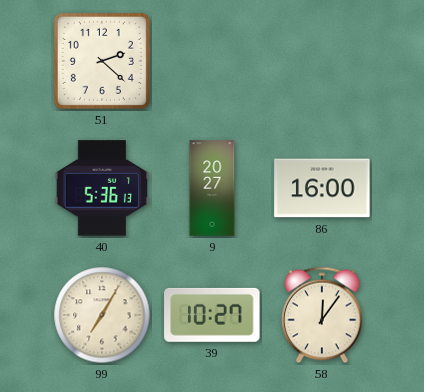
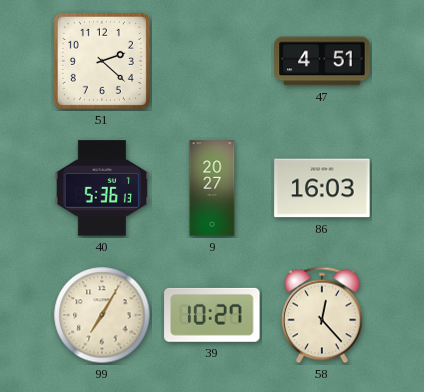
47: none -> 4:51 (322, 61)
86: 16:00 -> 16:03 (322, 188)
58: 12:06 -> 12:23 (323, 315)
